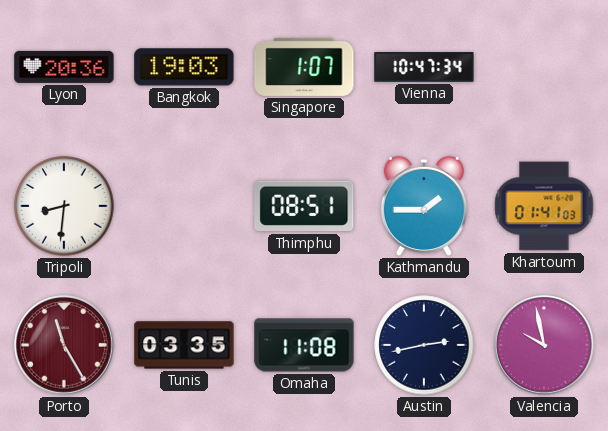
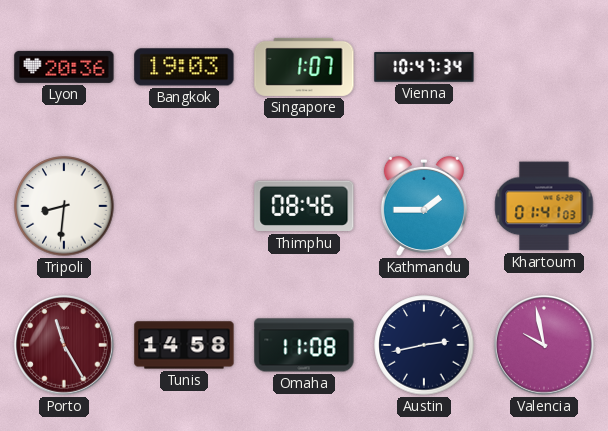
Thimphu: 08:51 -> 08:46 (304, 206)
Tunis: 03:35 -> 14:58 (184, 345)
